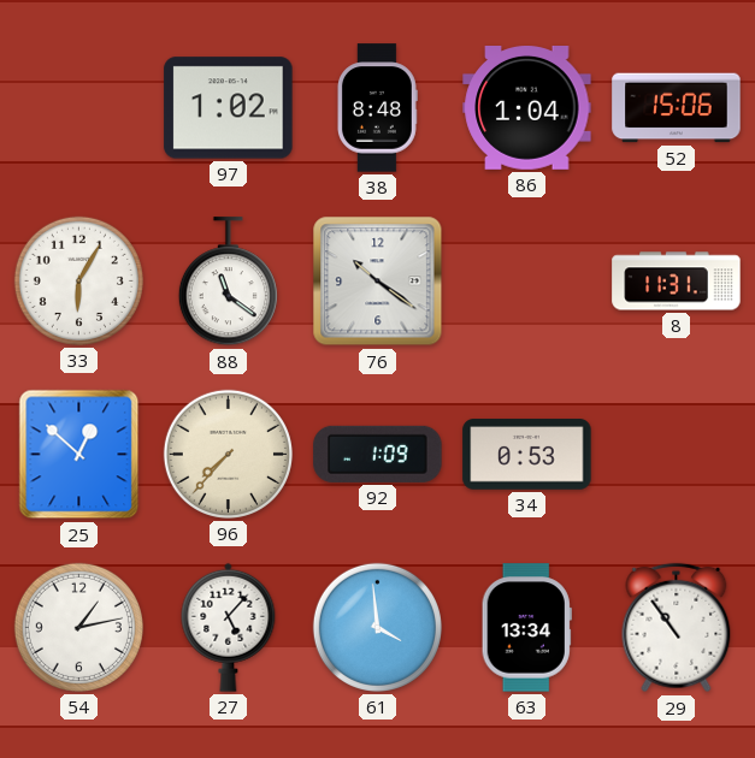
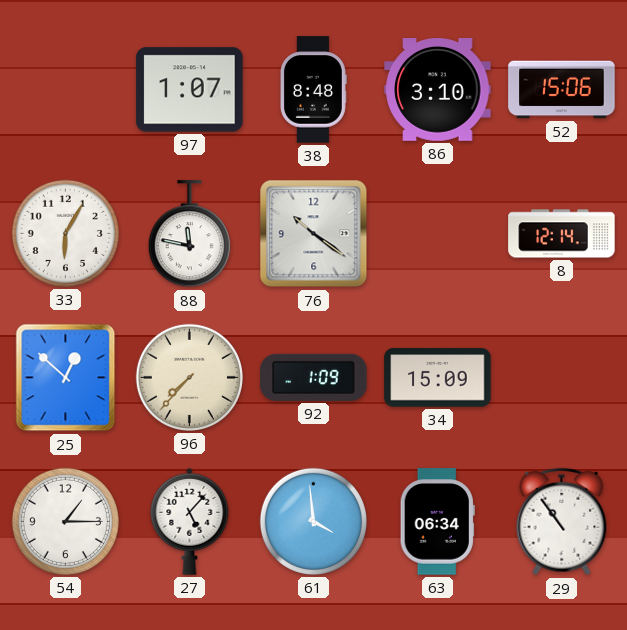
97: 1:02 -> 1:07 (190, 90)
86: 1:04 -> 3:10 (438, 90)
88: 11:21 -> 11:47 (189, 234)
8: 11:31 -> 12:14 (562, 234)
34: 0:53 -> 15:09 (438, 378)
54: 1:13 -> 1:15 (65, 521)
63: 13:34 -> 06:34 (437, 522)
